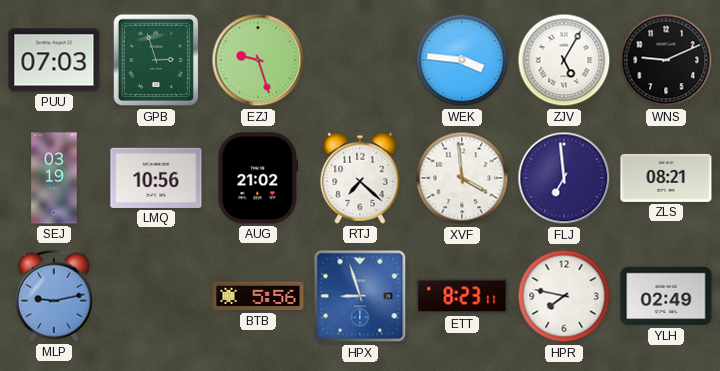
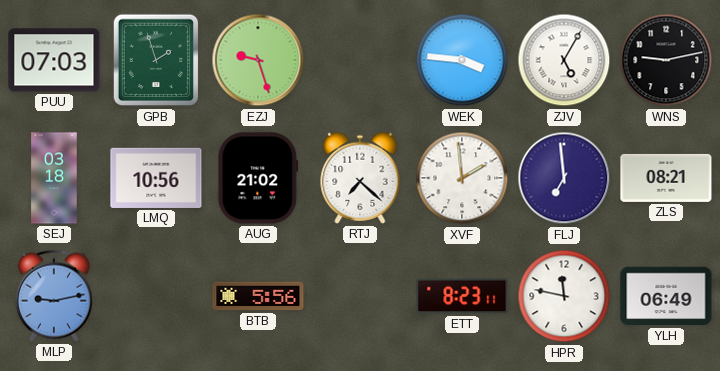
GPB: 2:57 -> 1:57 (156, 60)
WNS: 9:11 -> 9:13 (666, 60)
SEJ: 03:19 -> 03:18 (54, 178)
XVF: 3:59 -> 1:59 (462, 178)
HPX: 8:57 -> none (360, 296)
HPR: 7:47 -> 11:47 (564, 296)
YLH: 02:49 -> 06:49 (666, 296)
